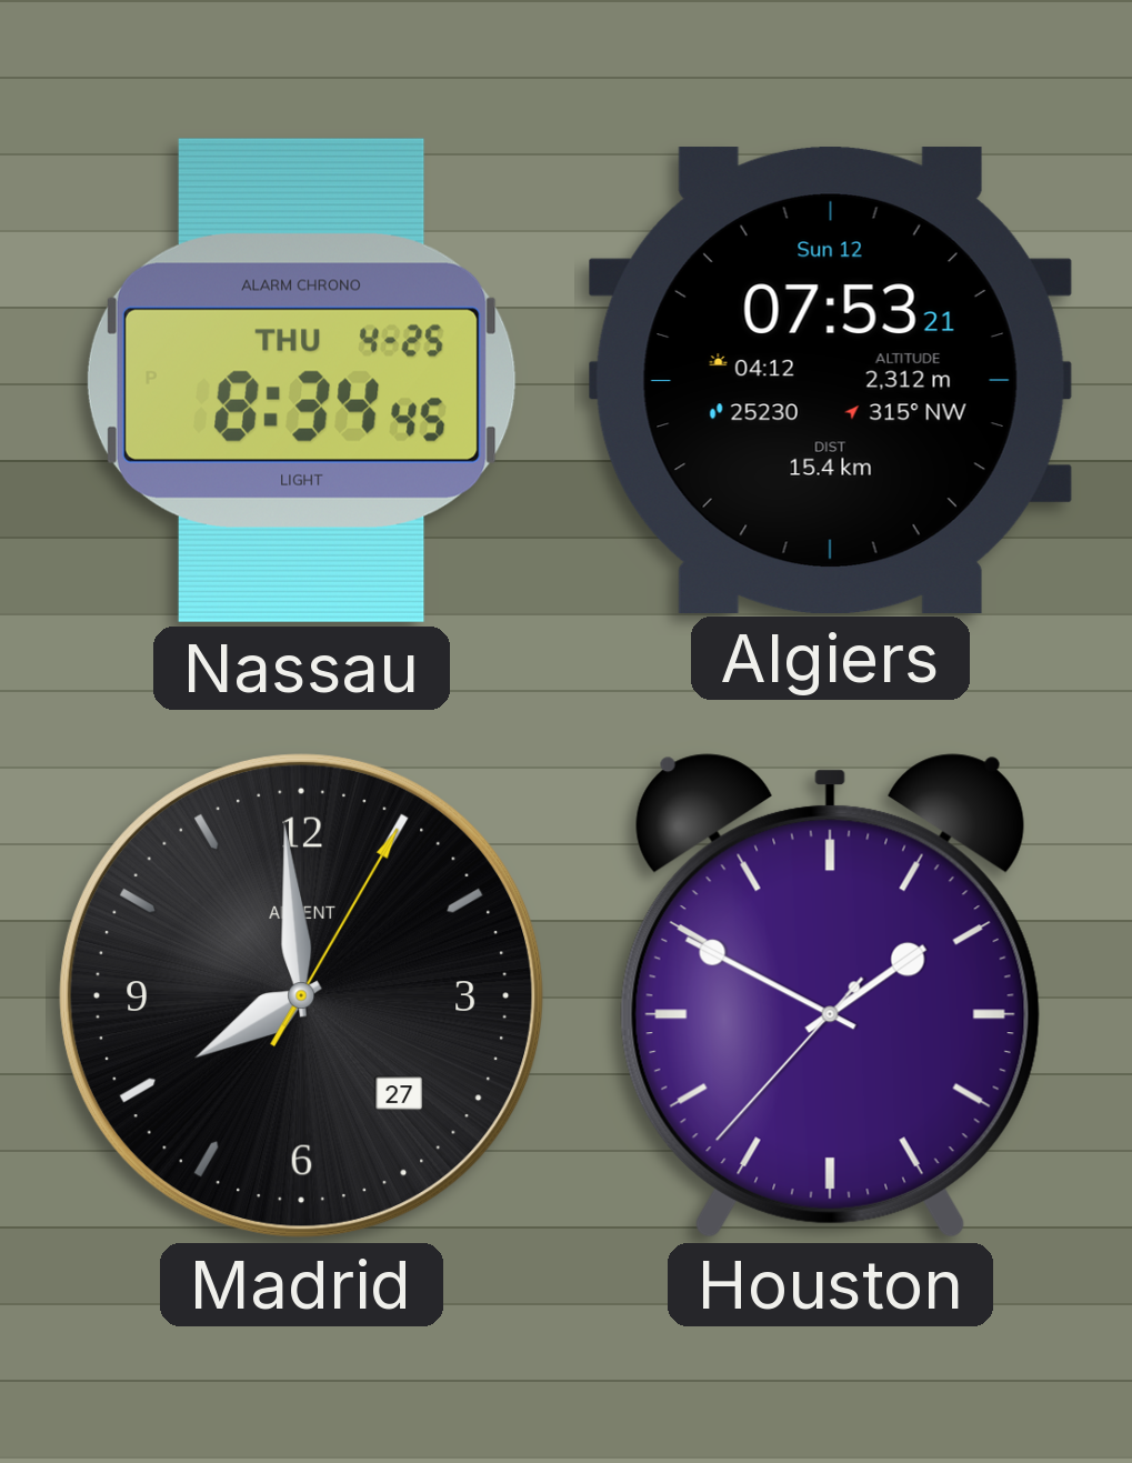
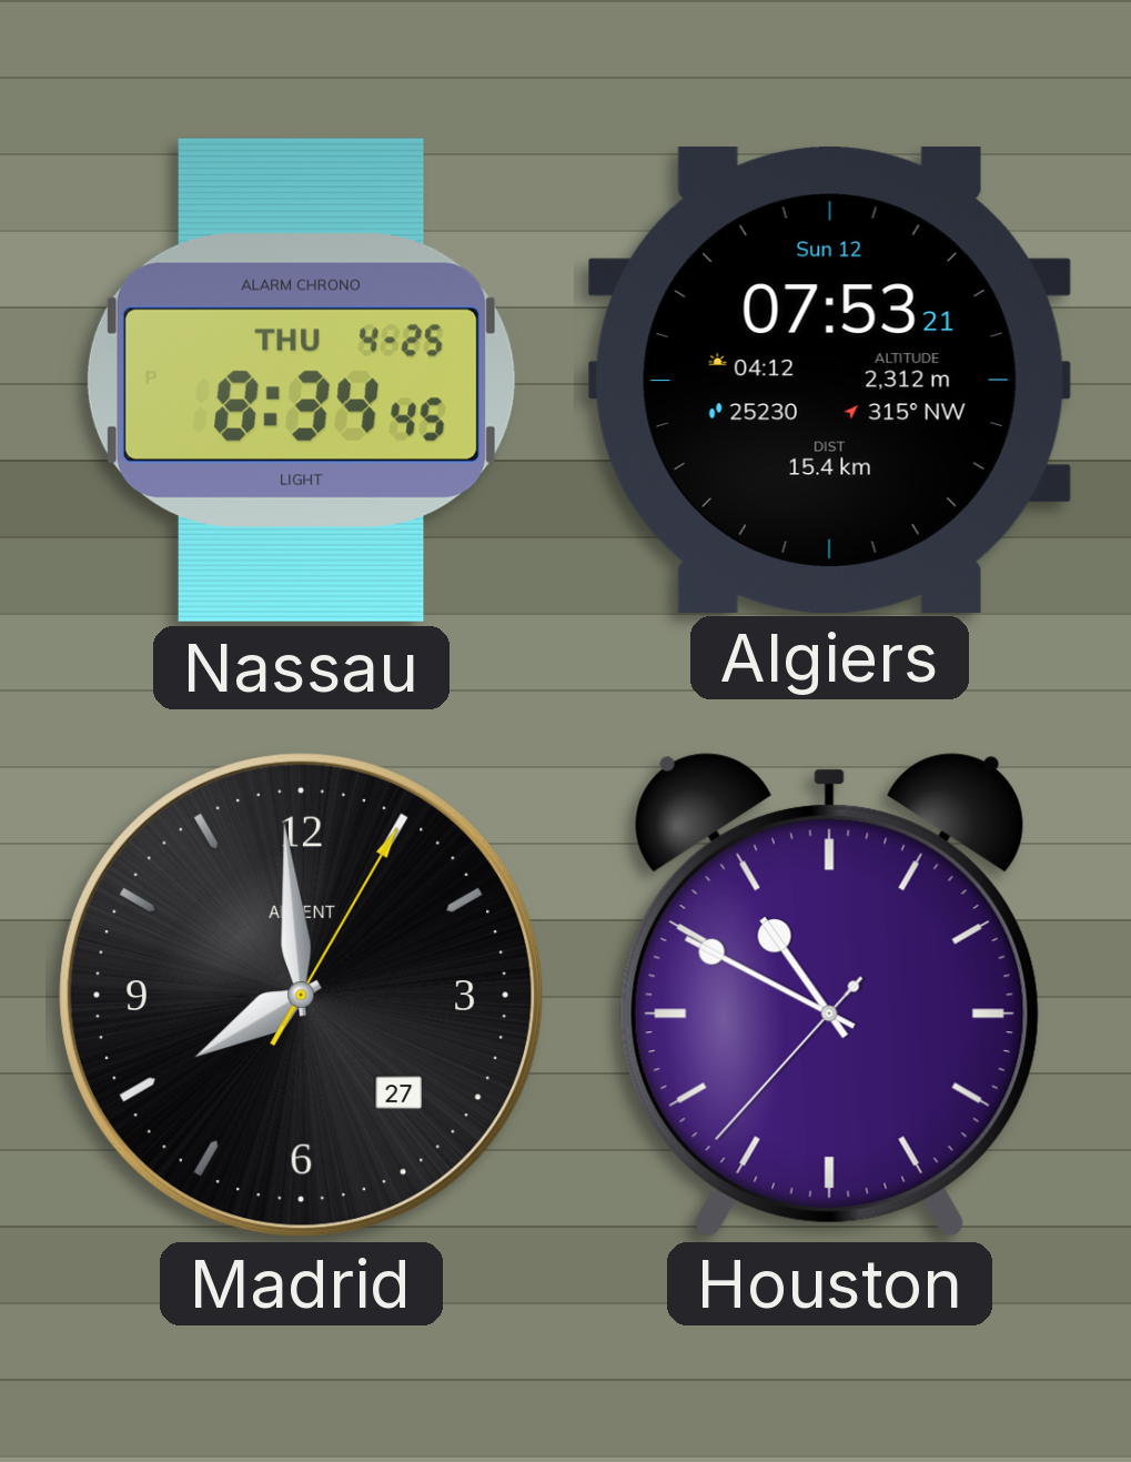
Houston: 1:49 -> 10:49 (829, 996)
